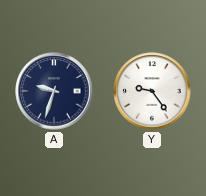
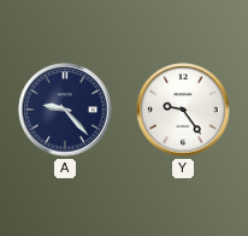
A: 9:33 -> 9:23 (65, 110)
